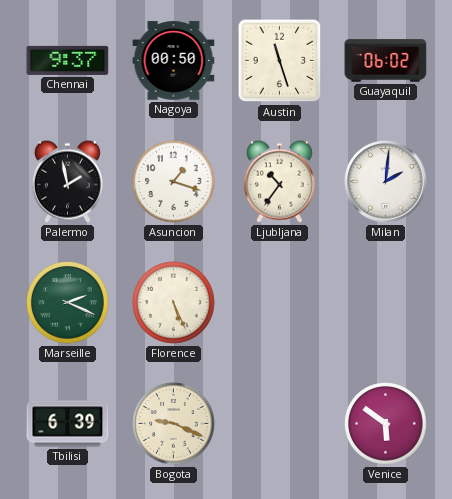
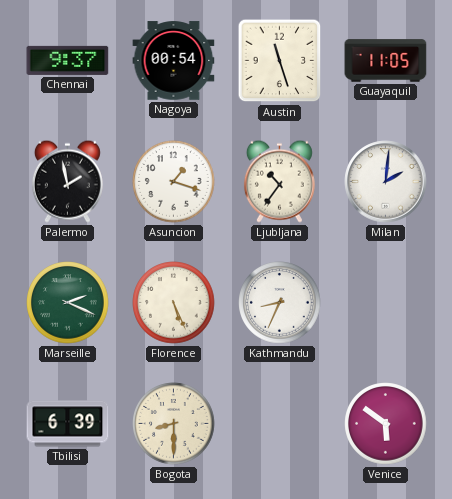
Nagoya: 00:50 -> 00:54 (174, 61)
Guayaquil: 06:02 -> 11:05 (386, 61)
Kathmandu: none -> 8:34 (280, 303)
Bogota: 9:19 -> 8:30 (174, 424)
